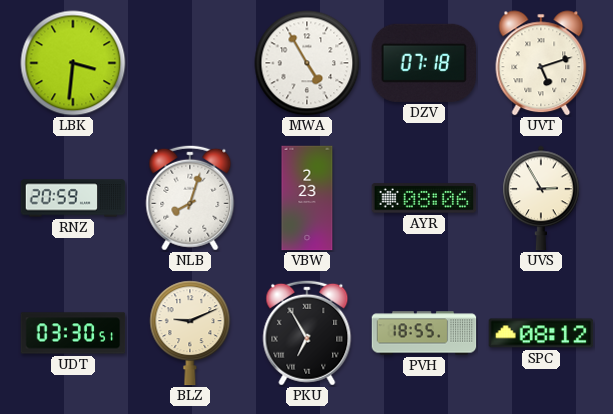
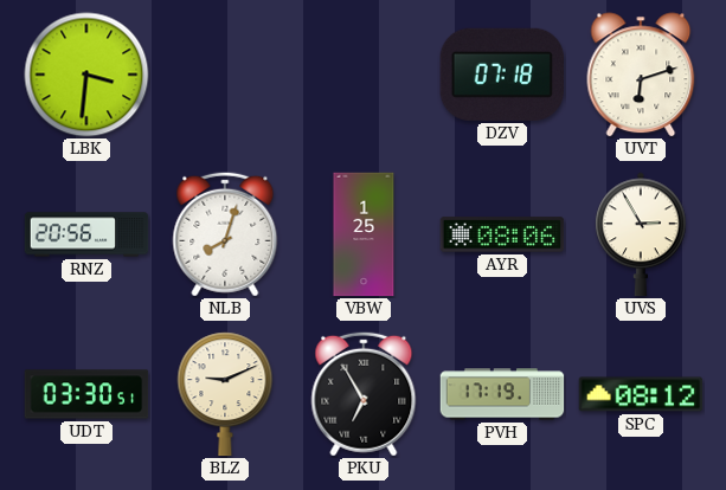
MWA: 4:55 -> none (307, 63)
UVT: 5:12 -> 6:12 (641, 75)
RNZ: 20:59 -> 20:56 (86, 234)
VBW: 2:23 -> 1:25 (364, 234)
PVH: 18:55 -> 17:19 (502, 394)
